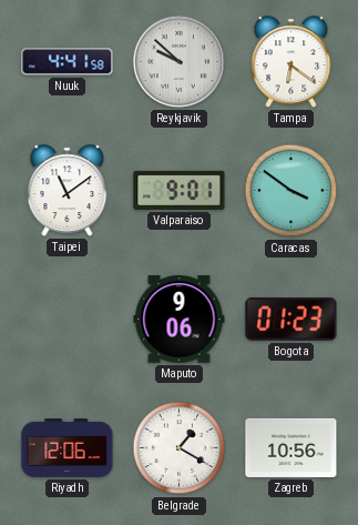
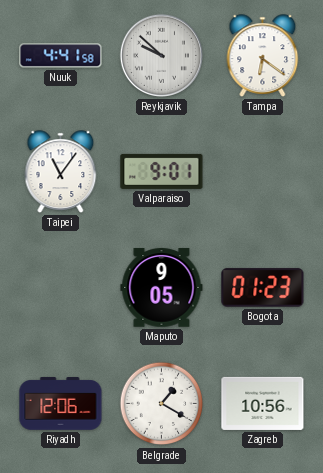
Taipei: 11:09 -> 11:06 (61, 172)
Caracas: 3:51 -> none (291, 191)
Maputo: 9:06 -> 9:05 (162, 288)
